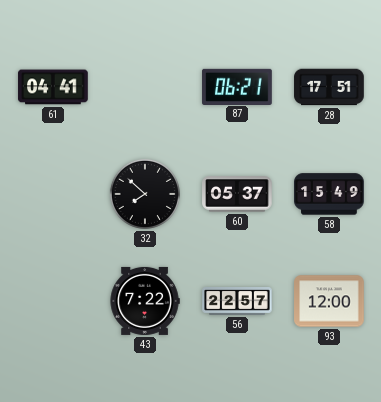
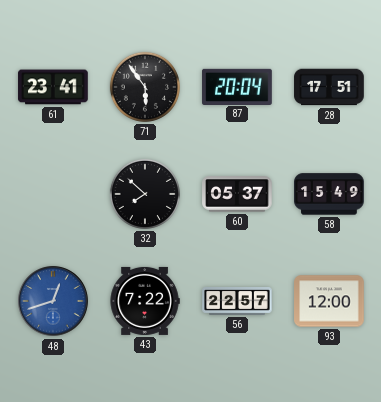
61: 04:41 -> 23:41 (53, 87)
71: none -> 5:54 (145, 87)
87: 06:21 -> 20:04 (237, 86)
48: none -> 12:42 (53, 301)
